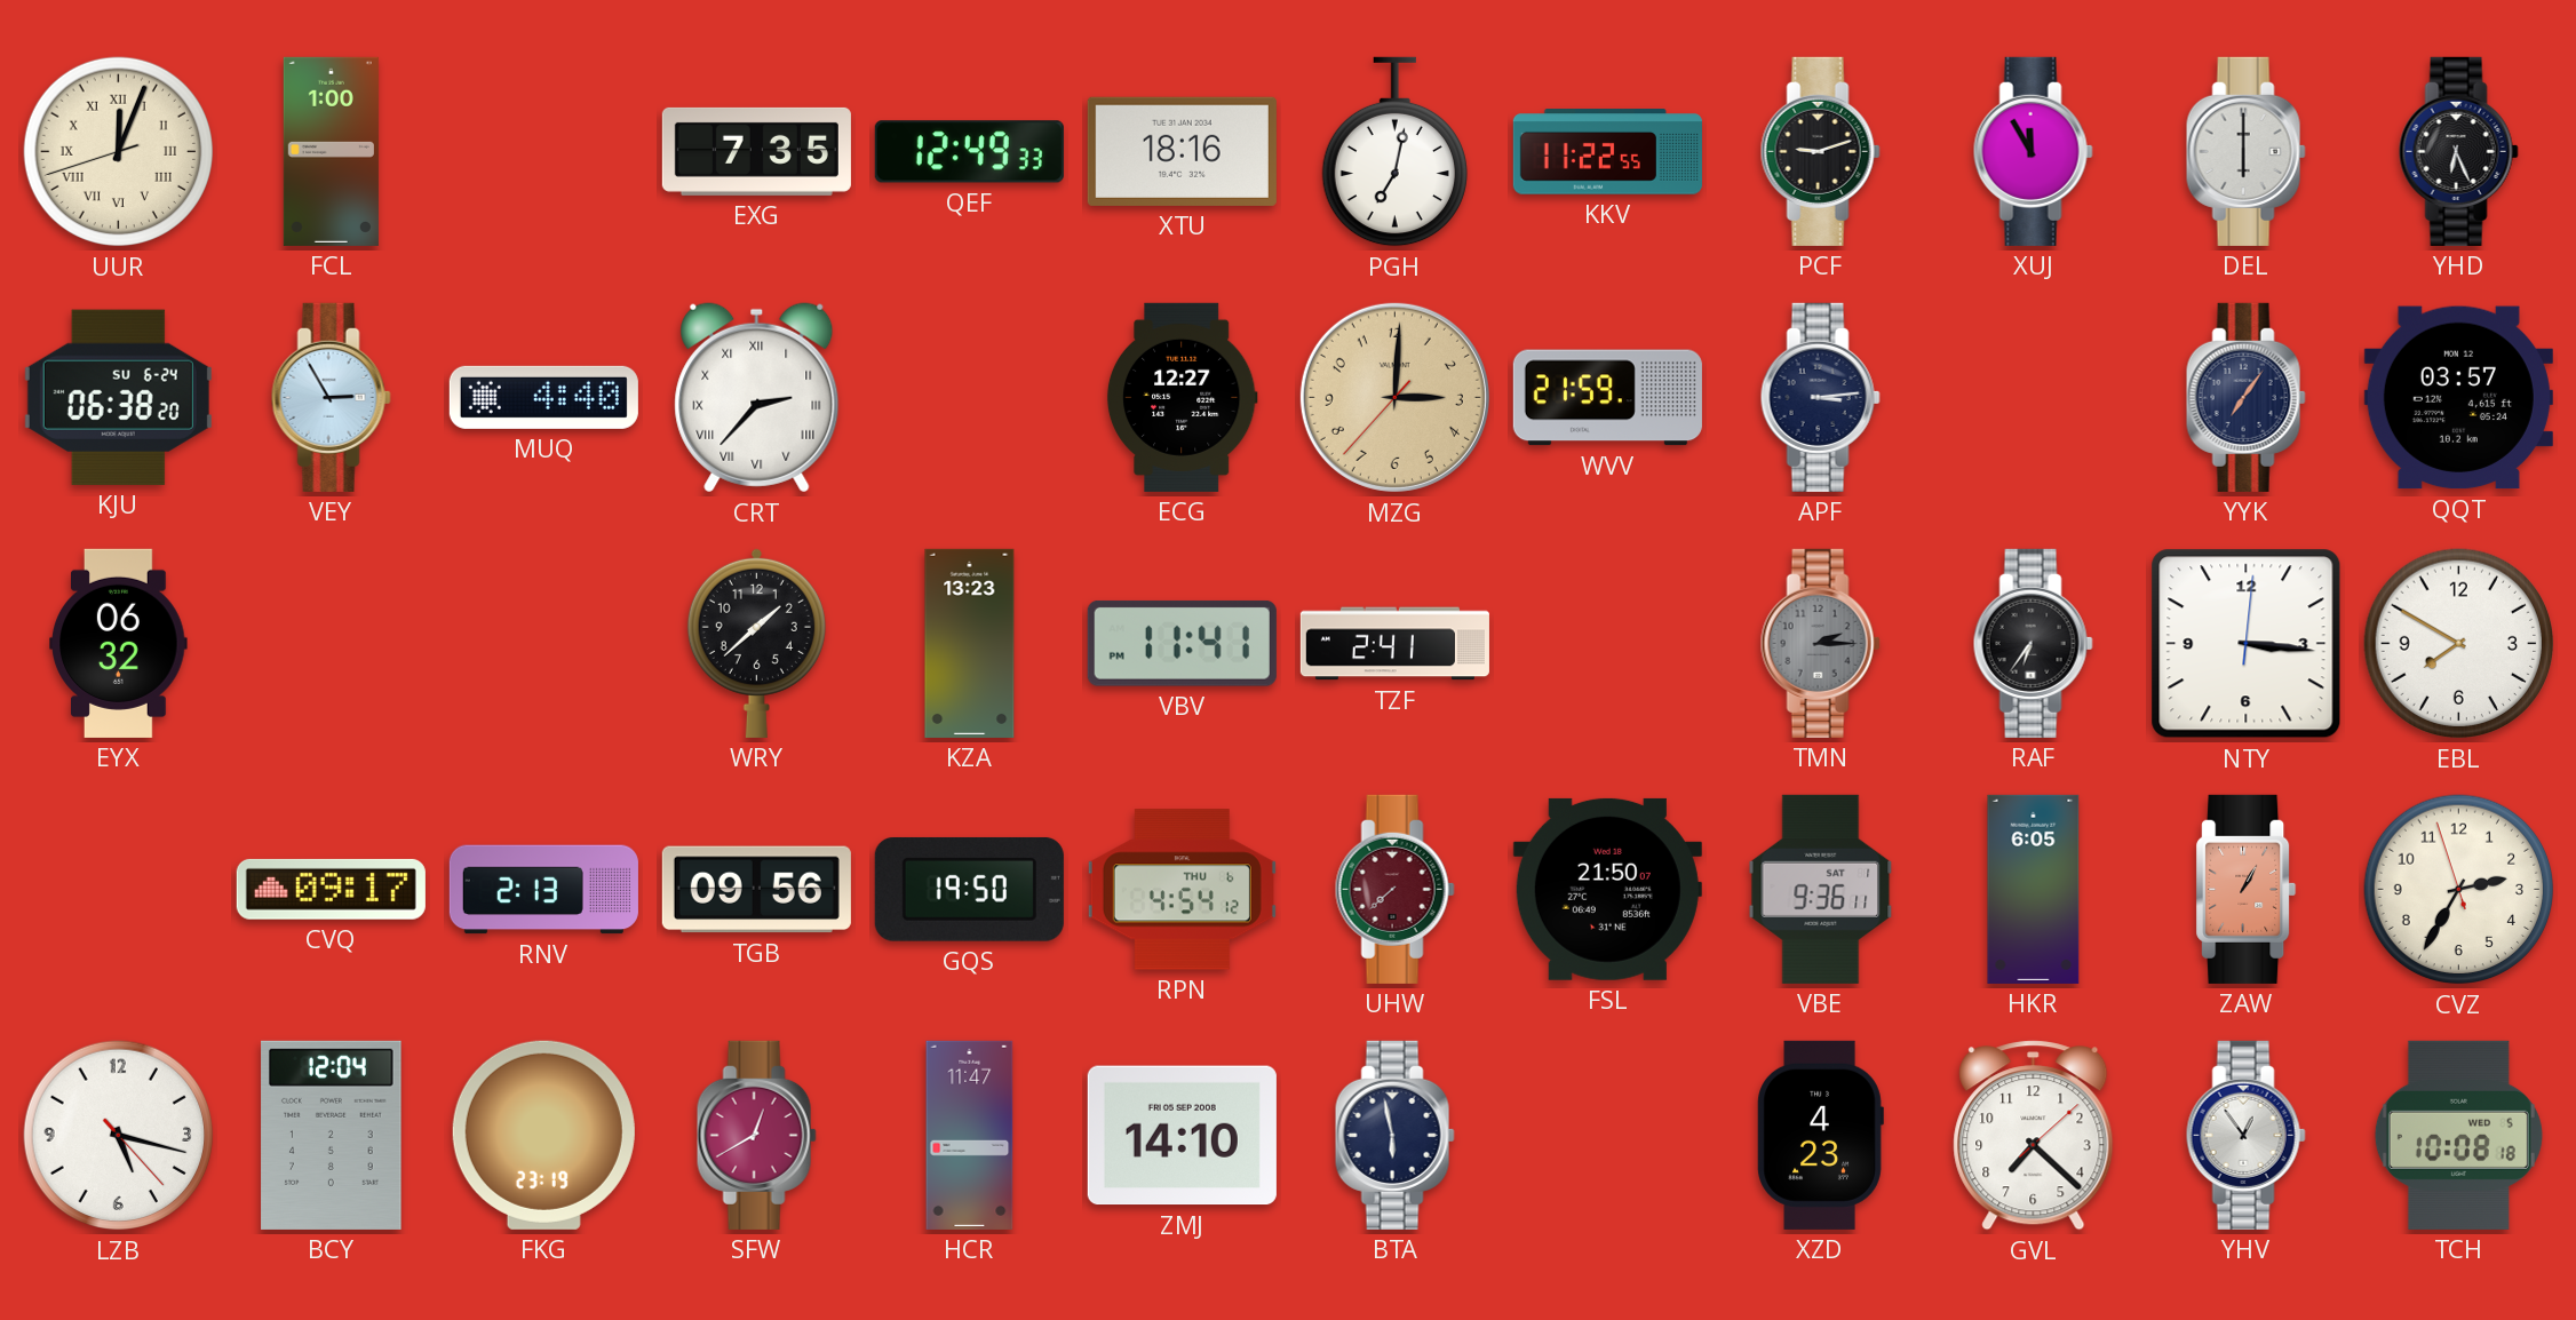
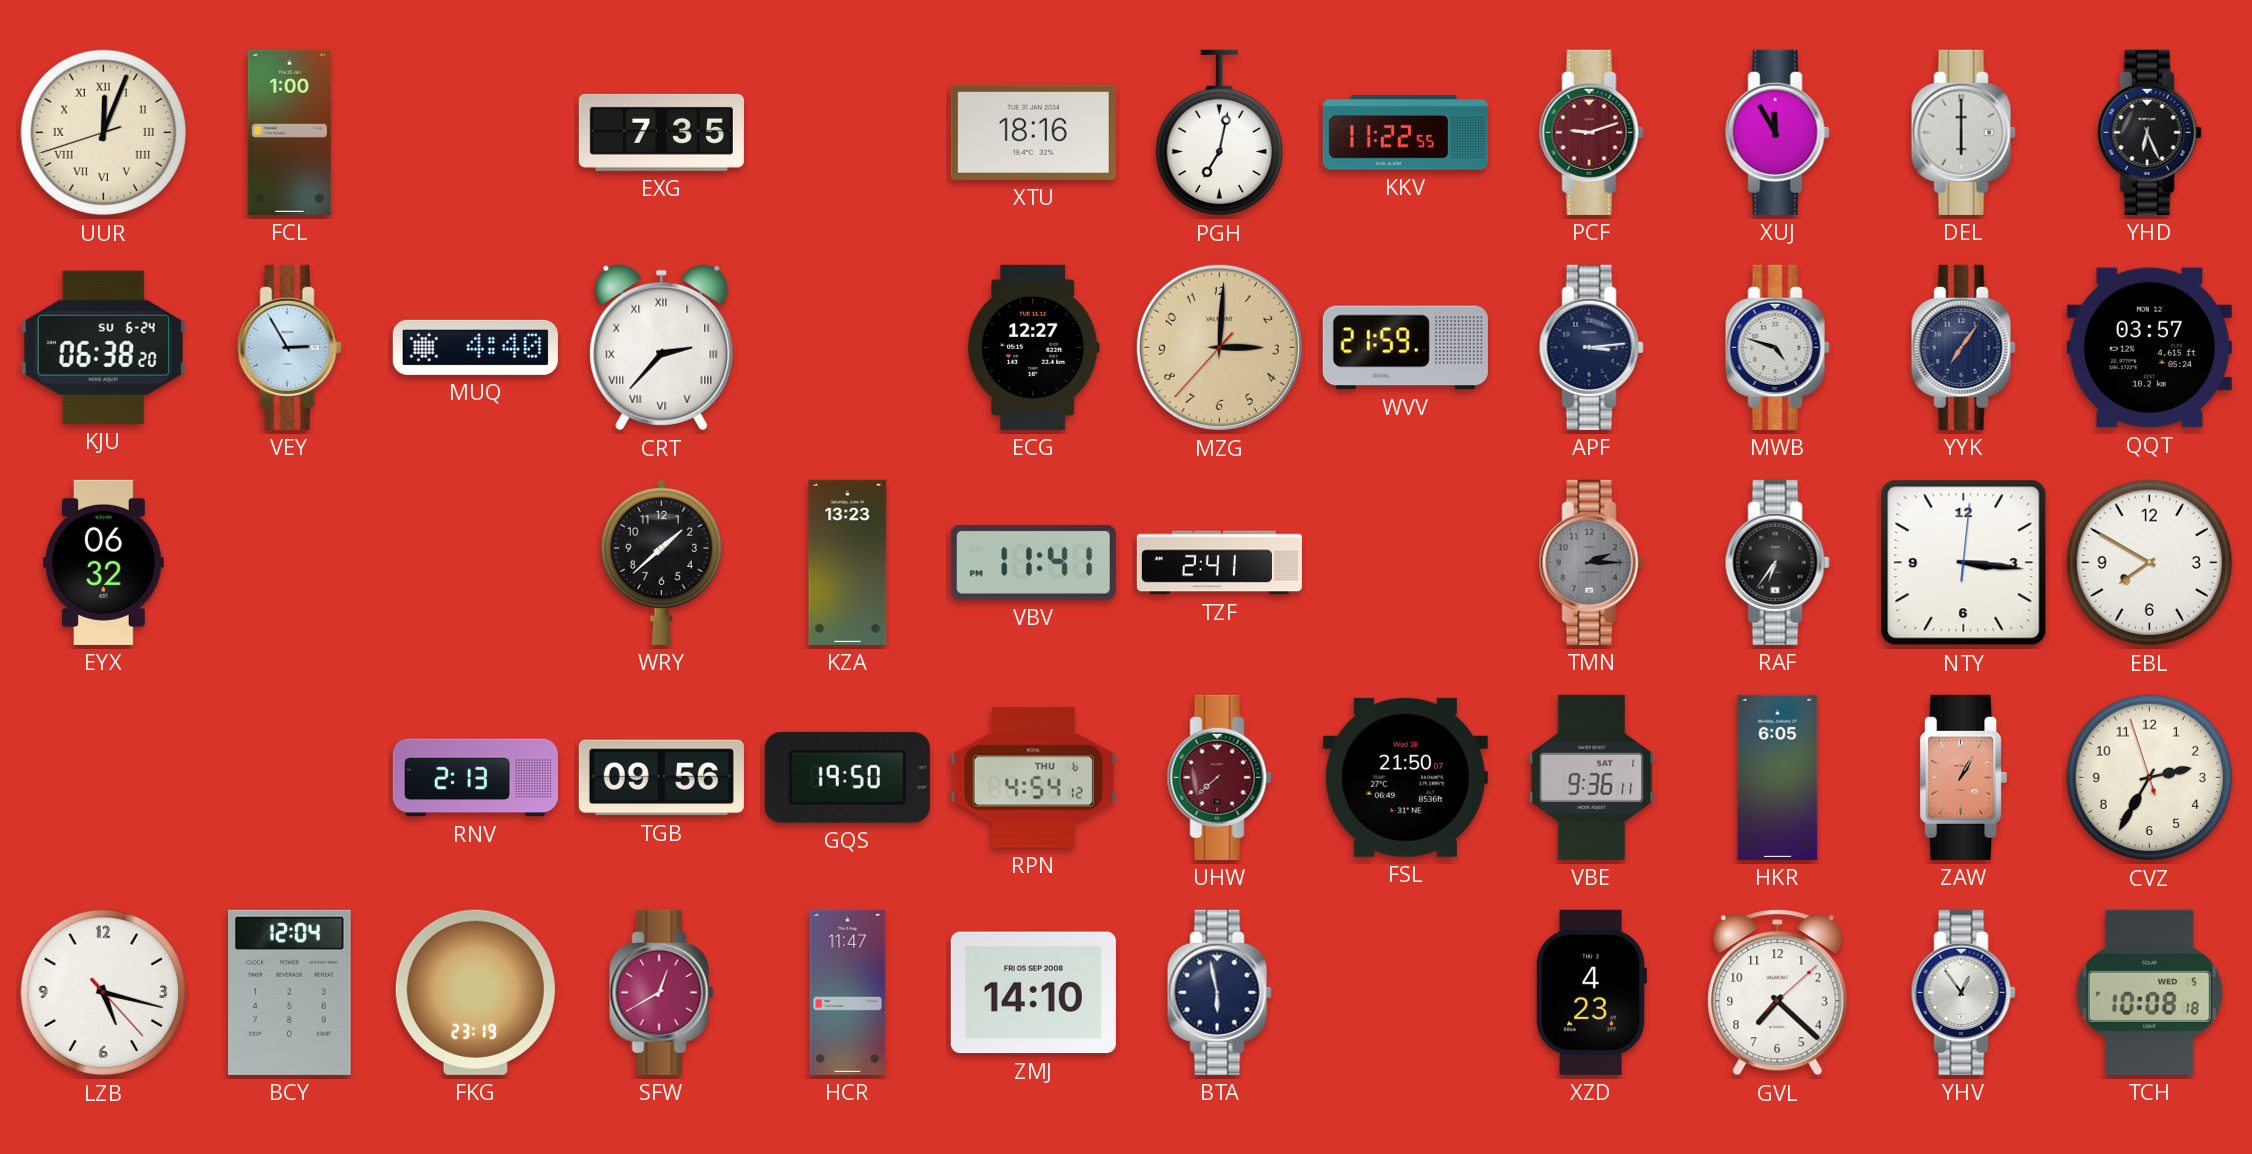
QEF: 12:49 -> none (969, 152)
PCF dial: black -> burgundy (1591, 132)
MWB: none -> 4:48 (1777, 347)
CVQ: 09:17 -> none (331, 889)
